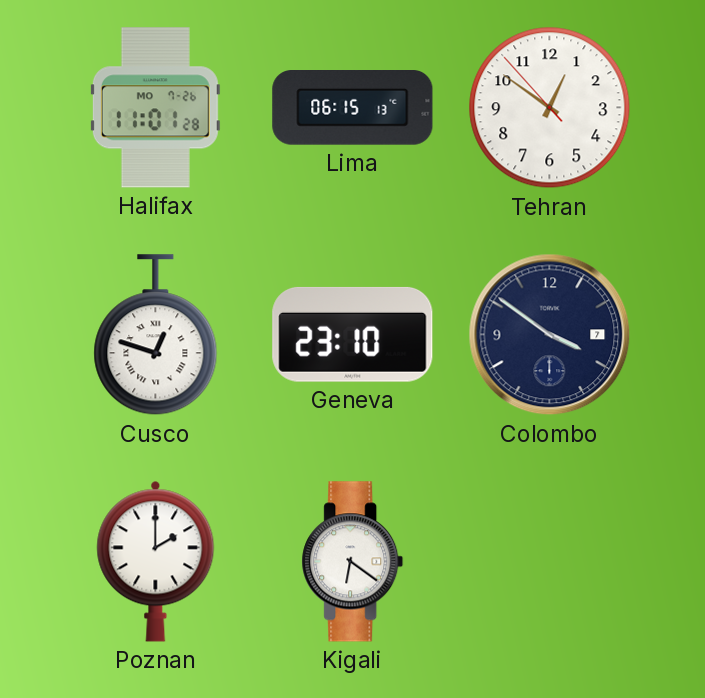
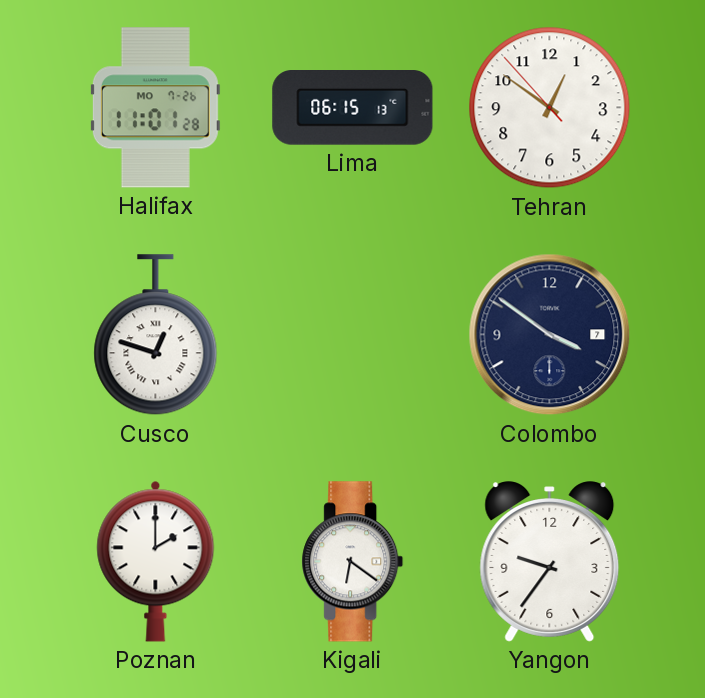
Geneva: 23:10 -> none (353, 334)
Yangon: none -> 9:36 (550, 562)
